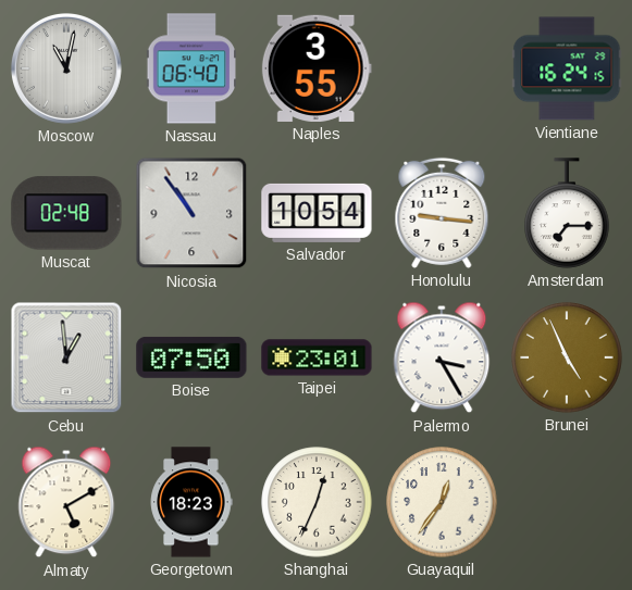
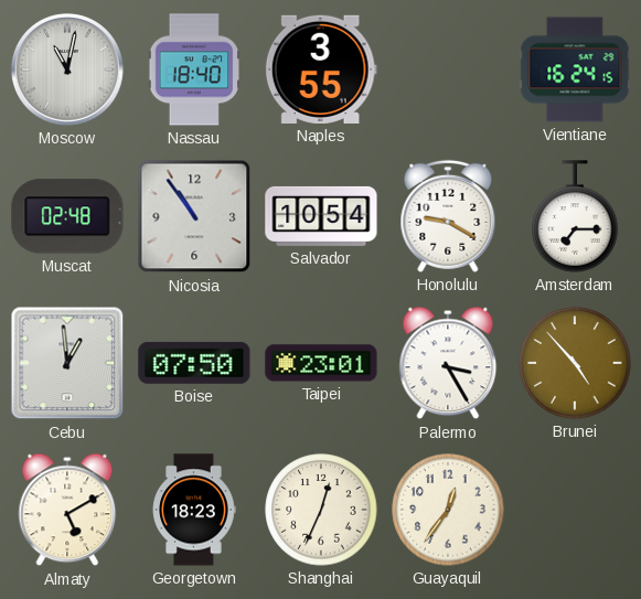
Nassau: 06:40 -> 18:40 (193, 69)
Honolulu: 9:16 -> 9:20 (448, 216)
Brunei: 4:56 -> 4:53 (575, 363)
